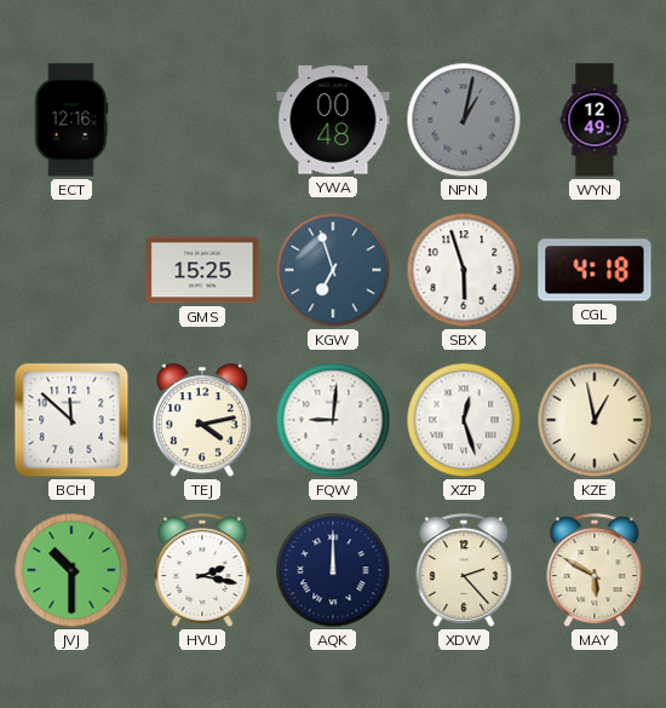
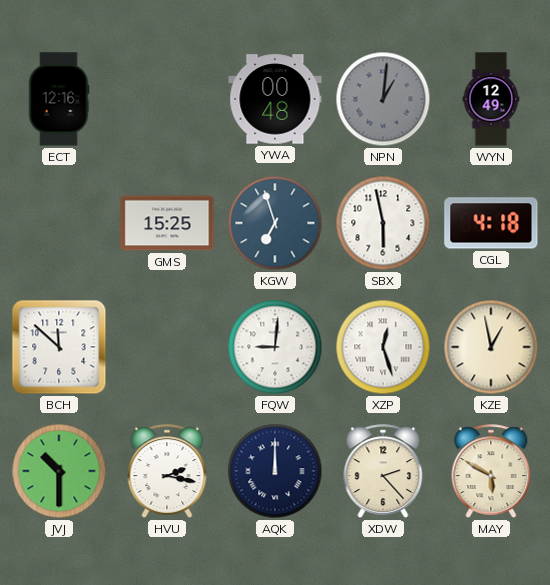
NPN: 1:02 -> 1:01 (383, 99)
SBX: 5:57 -> 5:58 (383, 223)
TEJ: 4:13 -> none (202, 421)
